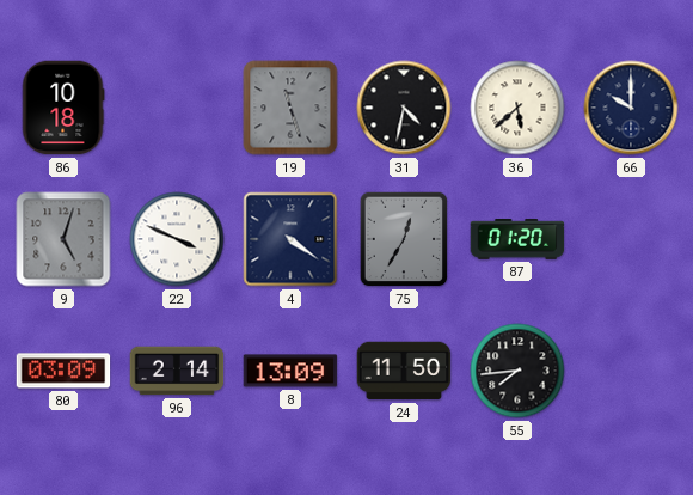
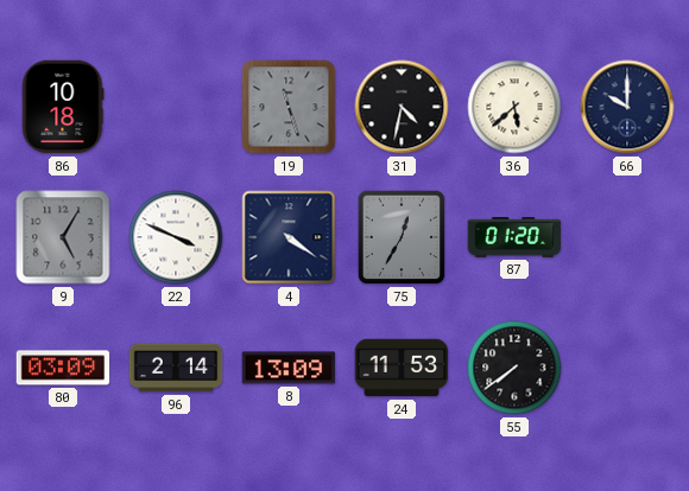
9: 5:03 -> 5:05 (63, 237)
24: 11:50 -> 11:53 (402, 368)
55: 7:44 -> 7:39 (514, 368)
